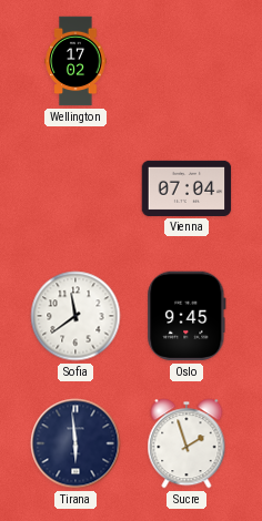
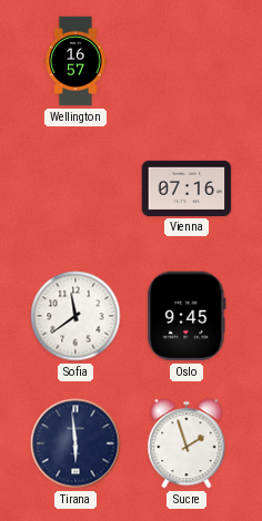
Wellington: 17:02 -> 16:57 (75, 61)
Vienna: 07:04 -> 07:16 (187, 188)
